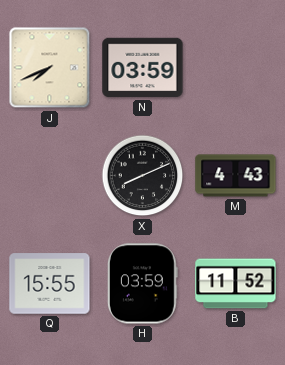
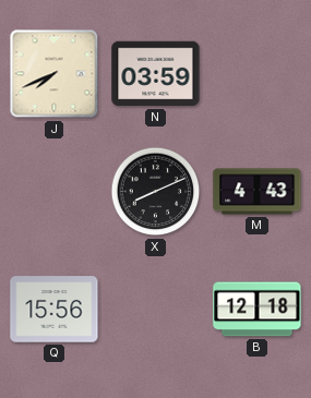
Q: 15:55 -> 15:56 (55, 310)
H: 03:59 -> none (142, 284)
B: 11:52 -> 12:18 (258, 310)
